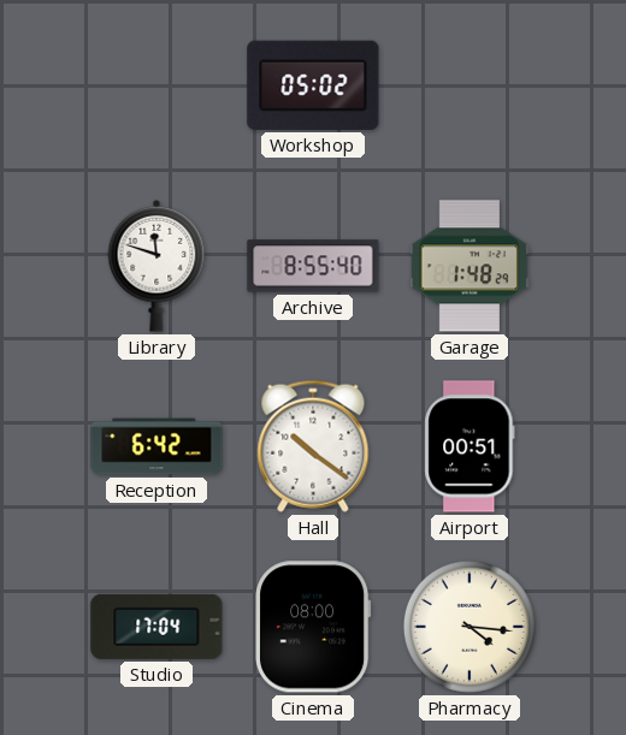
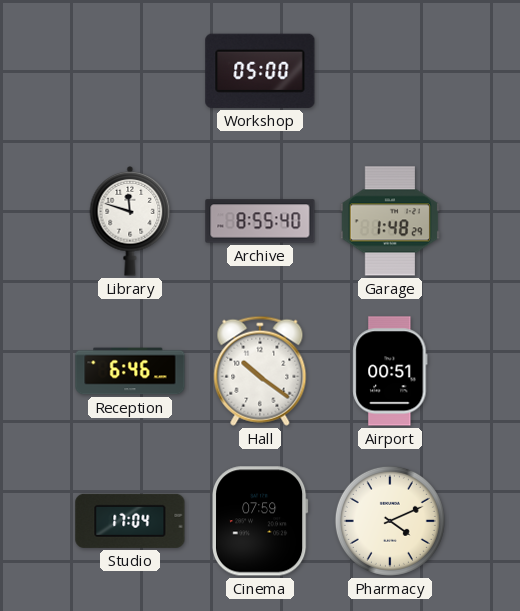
Workshop: 05:02 -> 05:00 (260, 71)
Reception: 6:42 -> 6:46 (130, 371)
Cinema: 08:00 -> 07:59 (260, 521)
Pharmacy: 4:16 -> 4:11 (390, 521)
